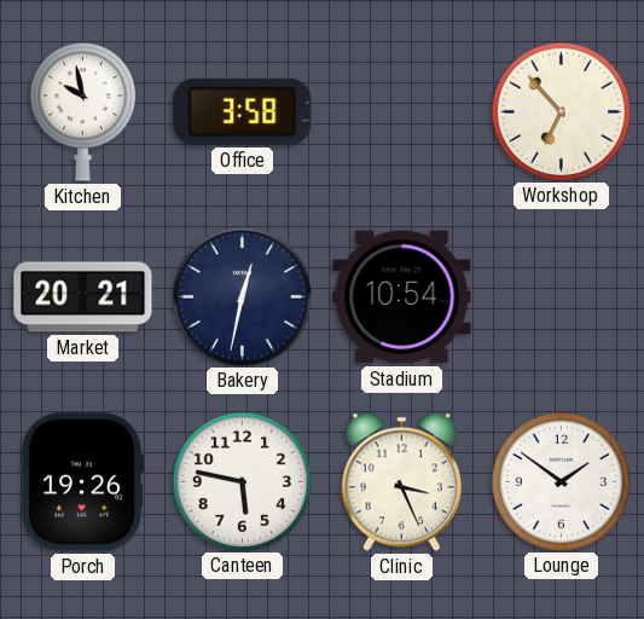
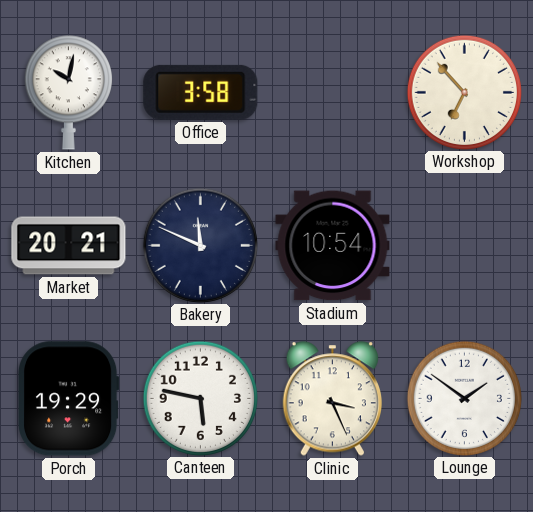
Kitchen: 9:58 -> 10:02 (68, 93)
Bakery: 12:32 -> 11:49 (200, 245)
Porch: 19:26 -> 19:29 (68, 399)
